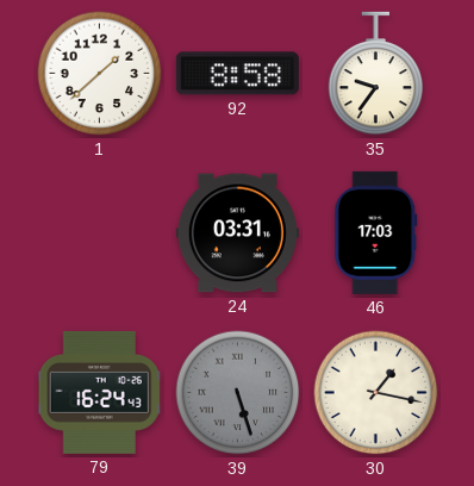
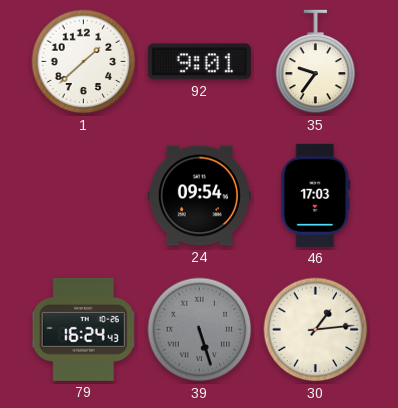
92: 8:58 -> 9:01 (199, 62)
24: 03:31 -> 09:54 (199, 196)
30: 1:17 -> 1:14 (316, 330)
